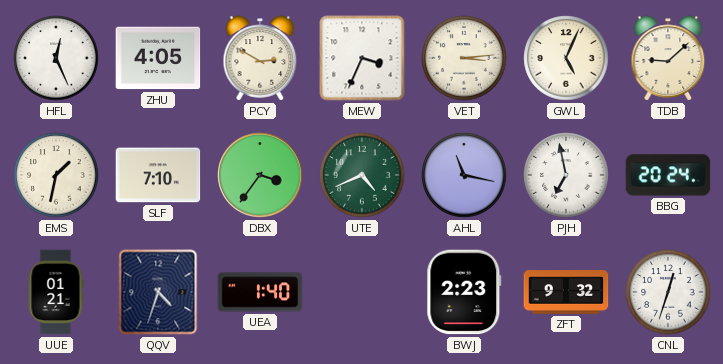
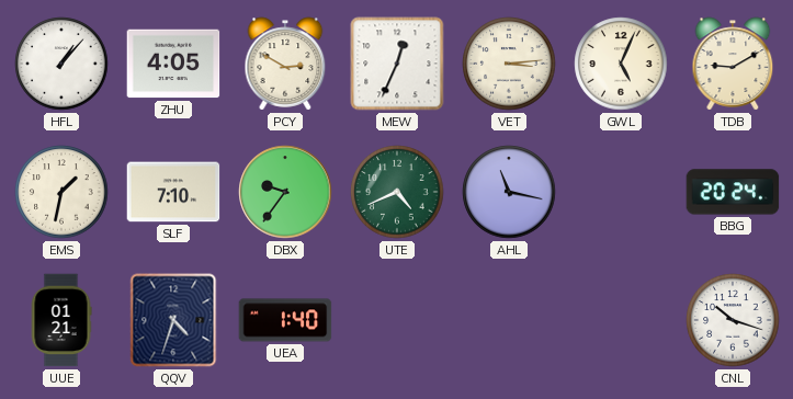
HFL: 12:26 -> 1:07 (61, 64)
MEW: 3:34 -> 12:34 (397, 64)
TDB: 9:08 -> 9:10 (733, 64)
DBX: 3:36 -> 9:36 (285, 192)
PJH: 6:58 -> none (566, 175)
BWJ: 2:23 -> none (464, 292)
ZFT: 9:32 -> none (566, 292)
CNL: 12:33 -> 10:18 (733, 320)
